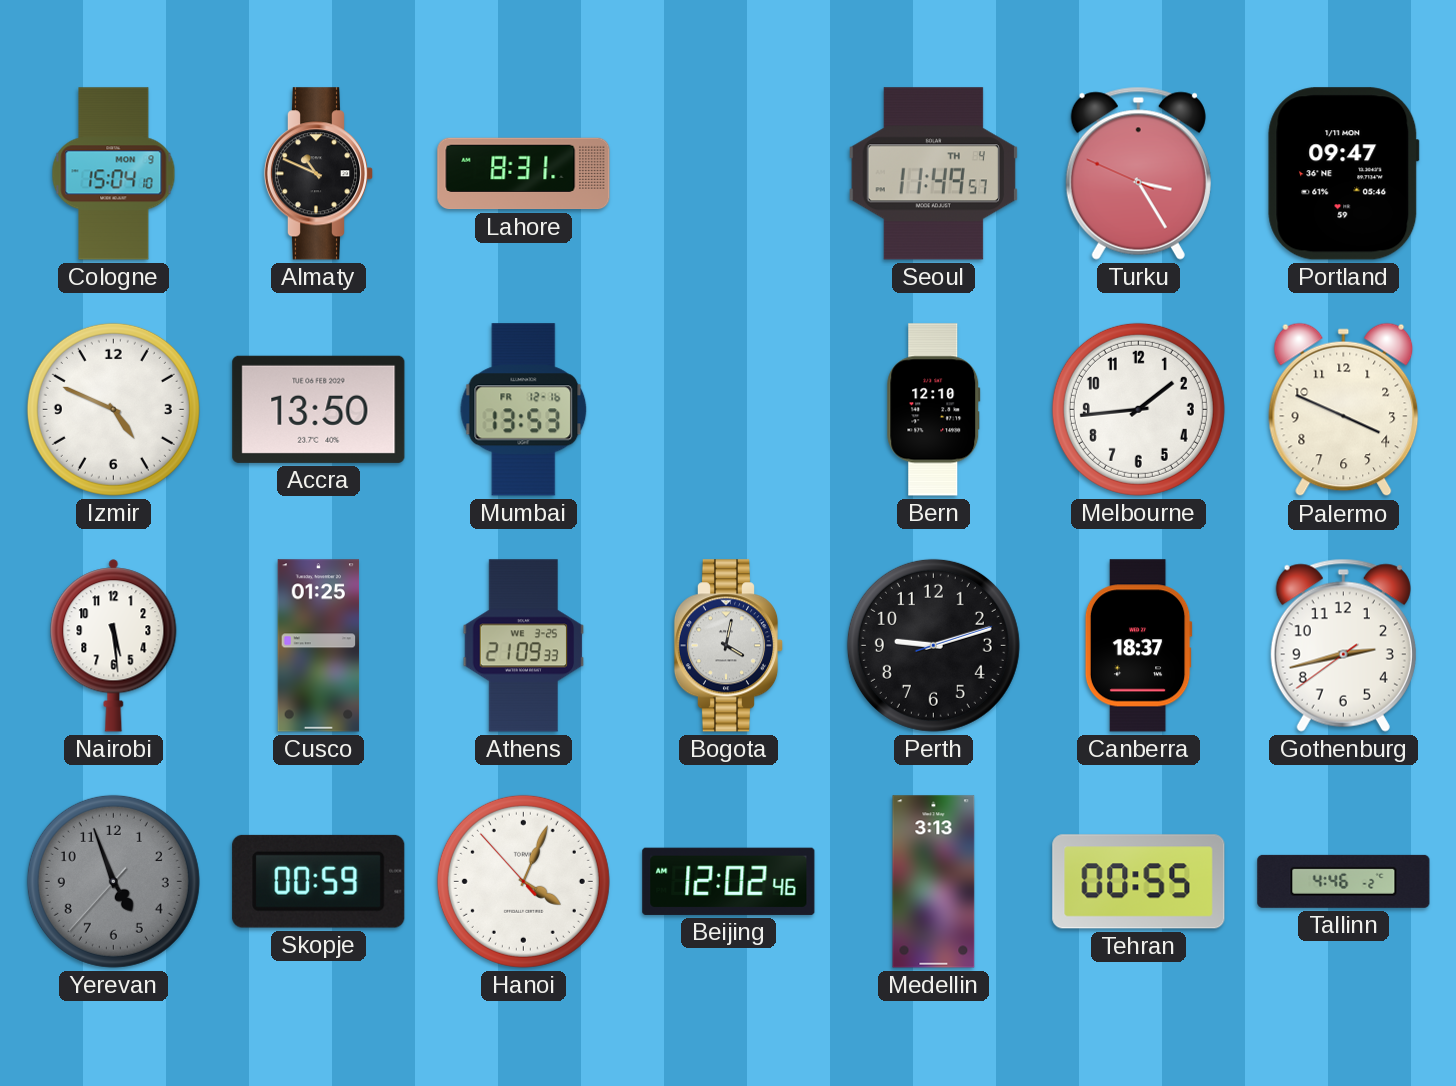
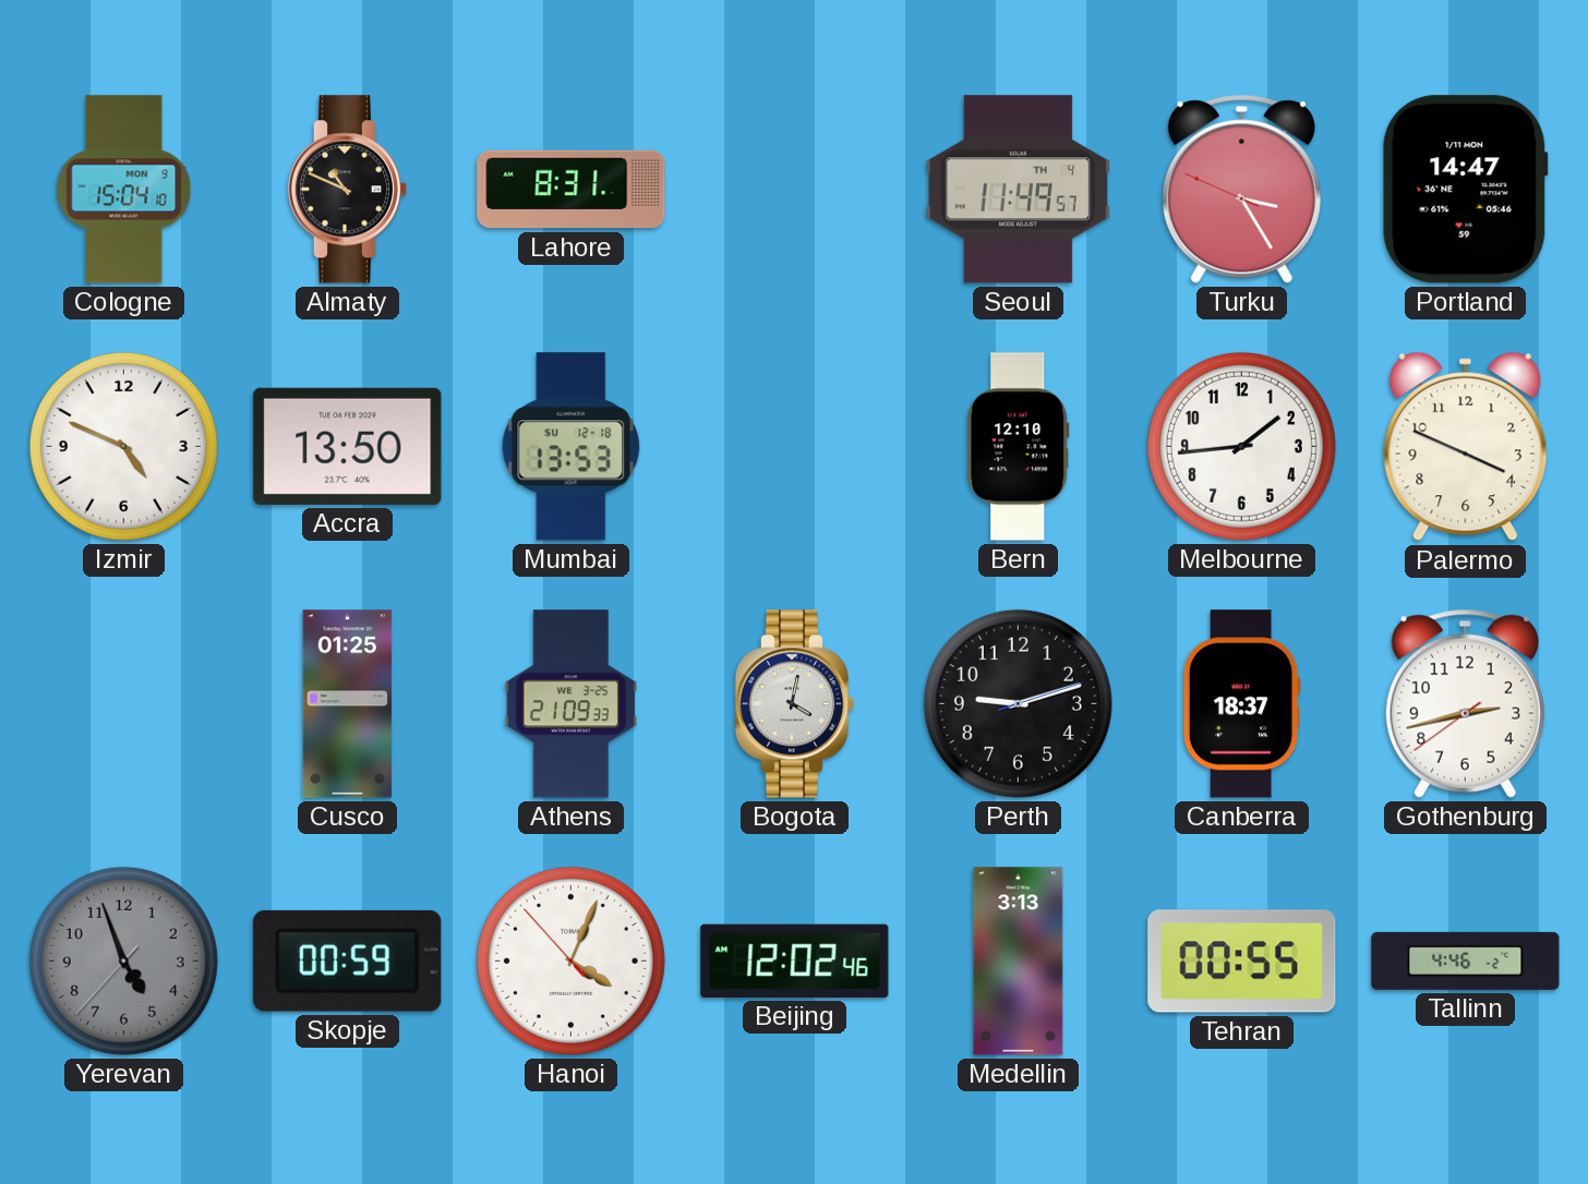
Portland: 09:47 -> 14:47 (1466, 190)
Mumbai date: FR 12-16 -> SU 12-18 (572, 447)
Nairobi: 5:29 -> none (114, 646)
